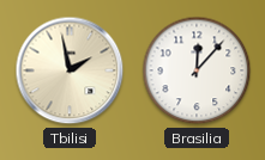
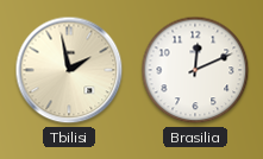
Brasilia: 12:07 -> 12:11 (195, 70)
